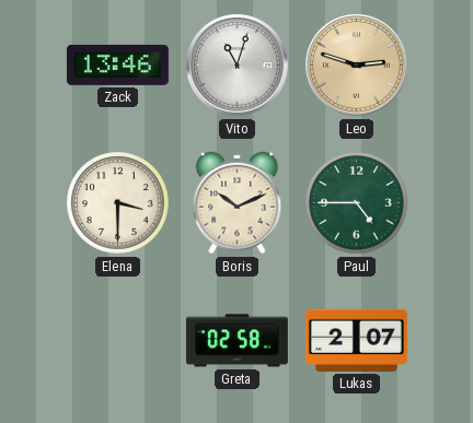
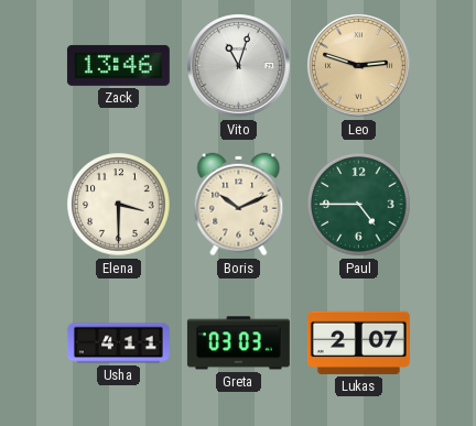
Usha: none -> 4:11 (118, 343)
Greta: 02:58 -> 03:03 (238, 343)
